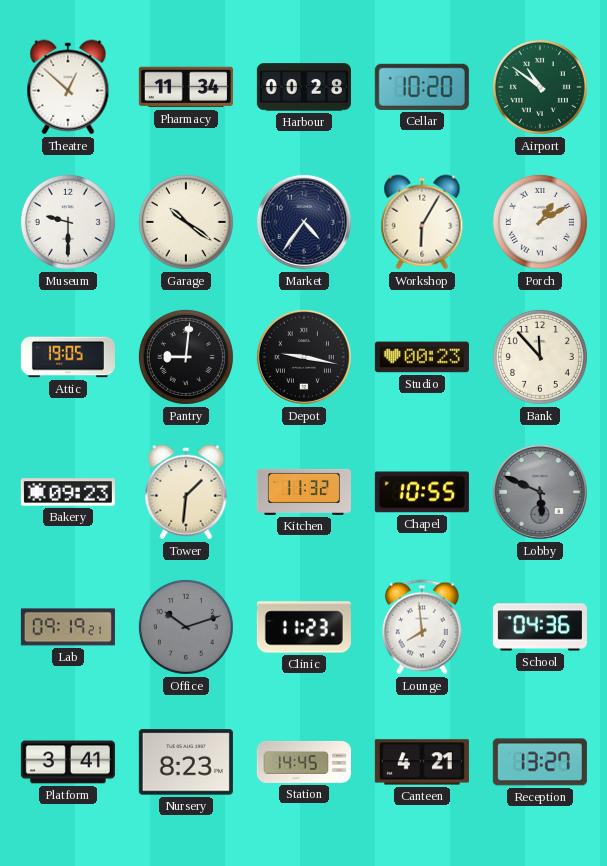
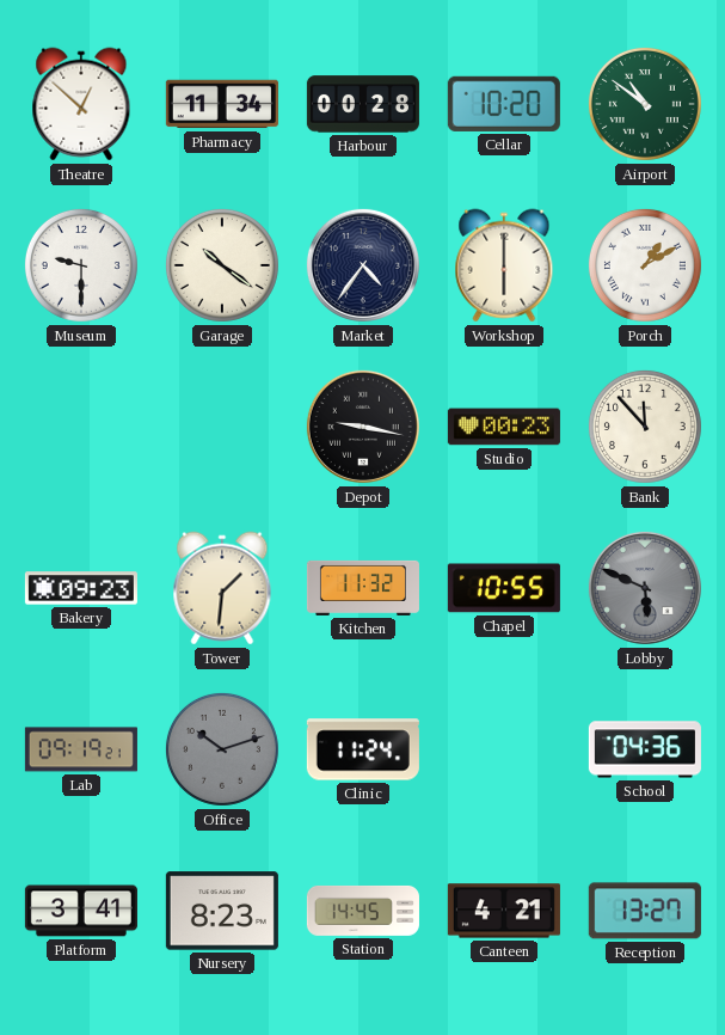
Workshop: 6:05 -> 6:00 (504, 265)
Attic: 19:05 -> none (68, 357)
Pantry: 9:01 -> none (186, 357)
Clinic: 11:23 -> 11:24 (363, 749)
Lounge: 7:59 -> none (422, 627)
